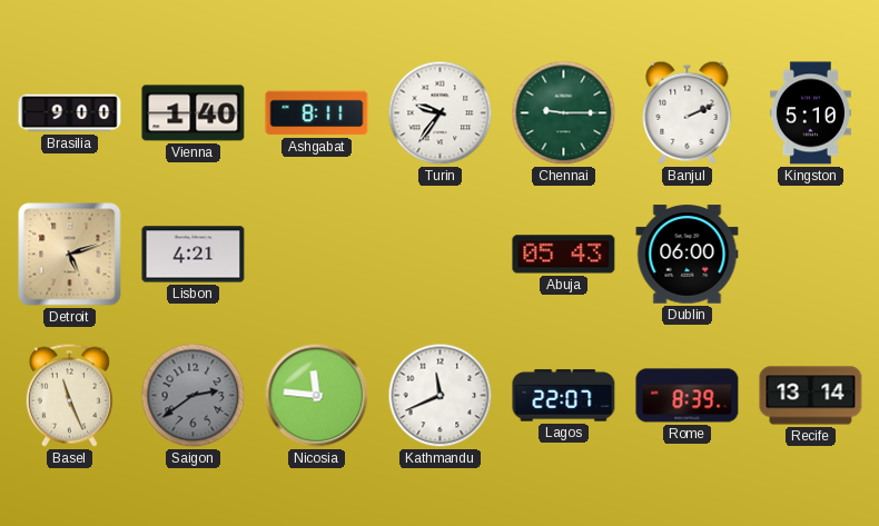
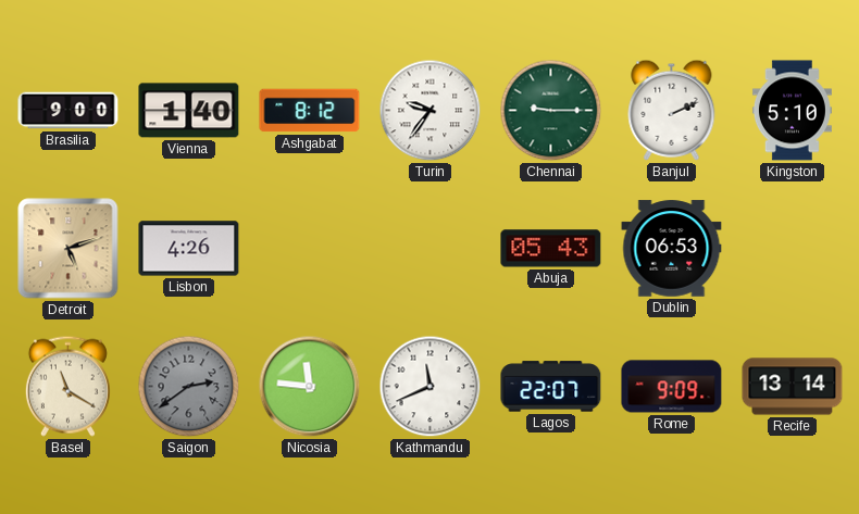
Ashgabat: 8:11 -> 8:12 (310, 111)
Lisbon: 4:21 -> 4:26 (189, 249)
Dublin: 06:00 -> 06:53 (672, 249)
Basel: 11:26 -> 11:20 (67, 386)
Rome: 8:39 -> 9:09 (672, 387)
